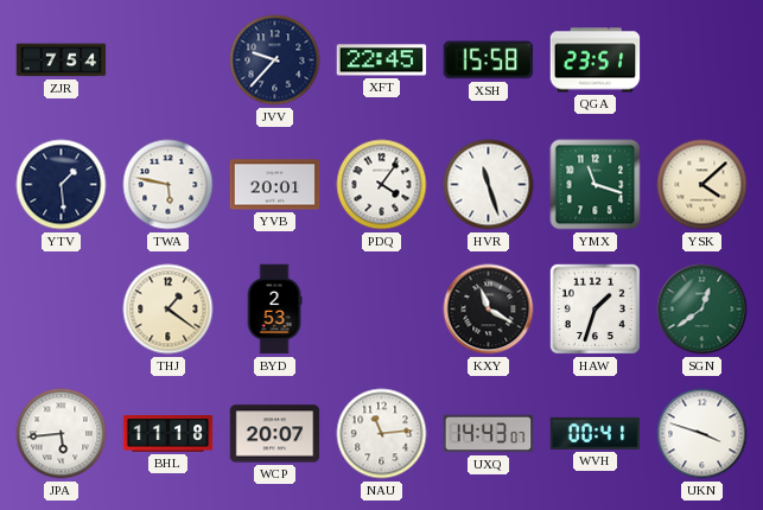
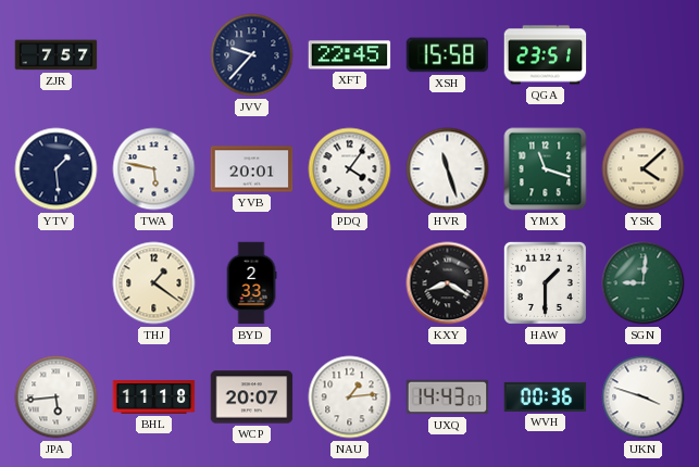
ZJR: 7:54 -> 7:57 (57, 55)
BYD: 2:53 -> 2:33 (251, 283)
KXY: 11:20 -> 8:20 (448, 283)
HAW: 1:33 -> 1:30 (545, 282)
SGN: 12:39 -> 9:01 (644, 283)
NAU: 11:14 -> 1:14 (350, 397)
WVH: 00:41 -> 00:36 (546, 396)
